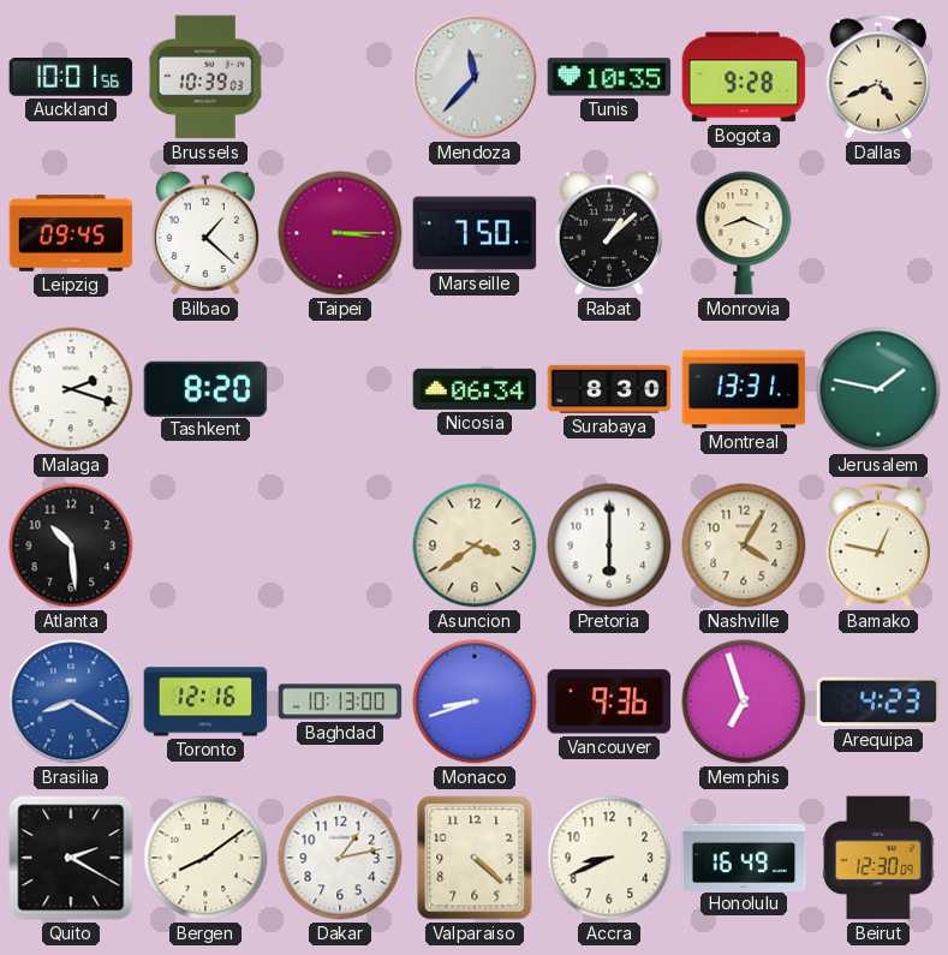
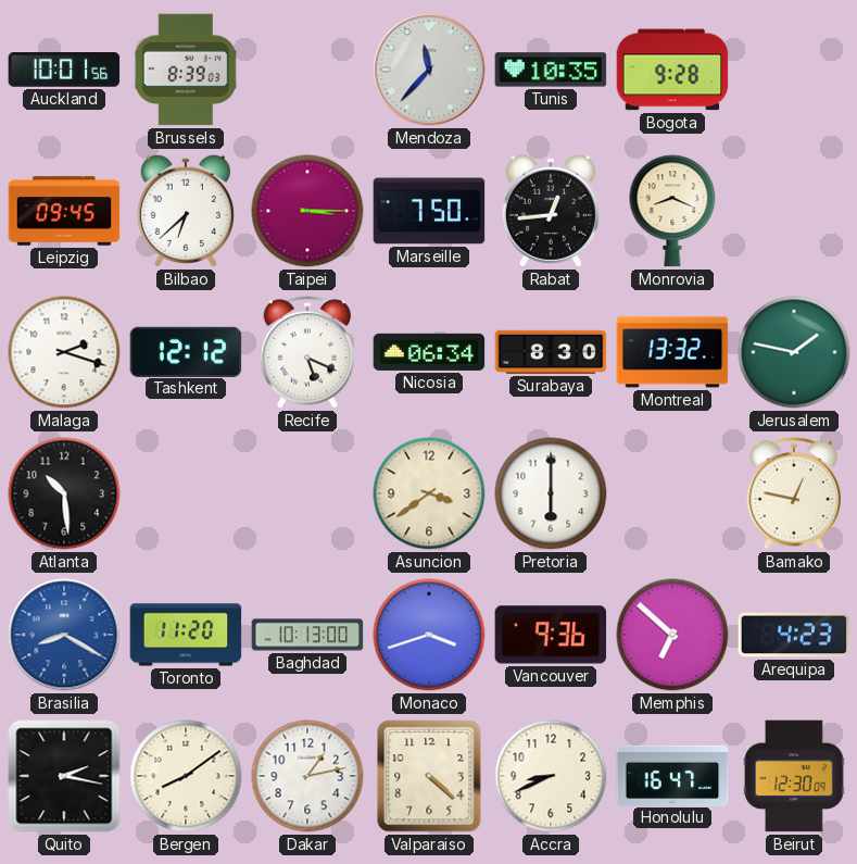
Brussels: 10:39 -> 8:39 (186, 70)
Dallas: 4:41 -> none (878, 77)
Bilbao: 1:22 -> 6:38 (186, 211)
Rabat: 1:08 -> 12:44 (551, 211)
Tashkent: 8:20 -> 12:12 (186, 351)
Recife: none -> 5:19 (307, 352)
Montreal: 13:31 -> 13:32 (672, 352)
Nashville: 4:05 -> none (744, 545)
Toronto: 12:16 -> 11:20 (186, 635)
Monaco: 8:42 -> 3:42 (429, 635)
Memphis: 6:57 -> 6:52 (672, 635)
Quito: 2:20 -> 2:17 (64, 776)
Honolulu: 16:49 -> 16:47 (672, 775)
